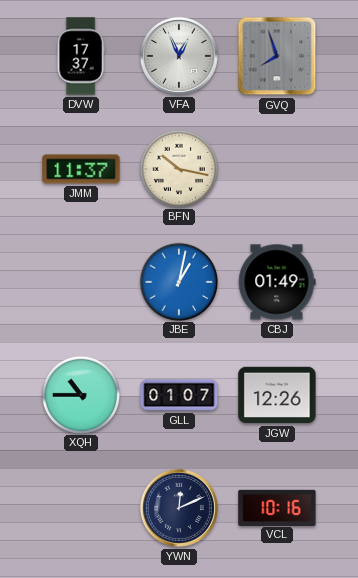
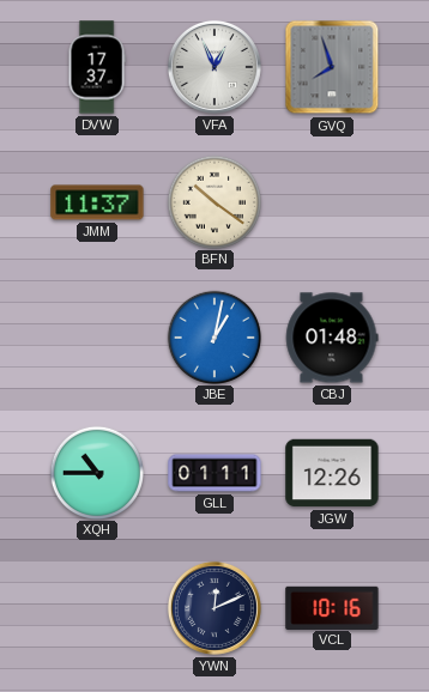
BFN: 10:17 -> 10:21 (213, 201)
CBJ: 01:49 -> 01:48 (332, 338)
GLL: 01:07 -> 01:11 (214, 473)
